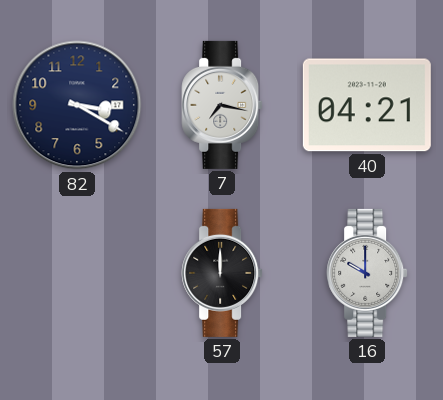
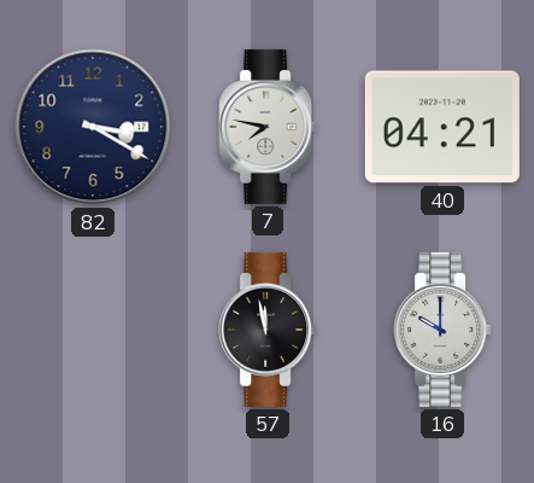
7: 7:17 -> 7:47 (268, 127)
57: 12:00 -> 11:58 (268, 330)
